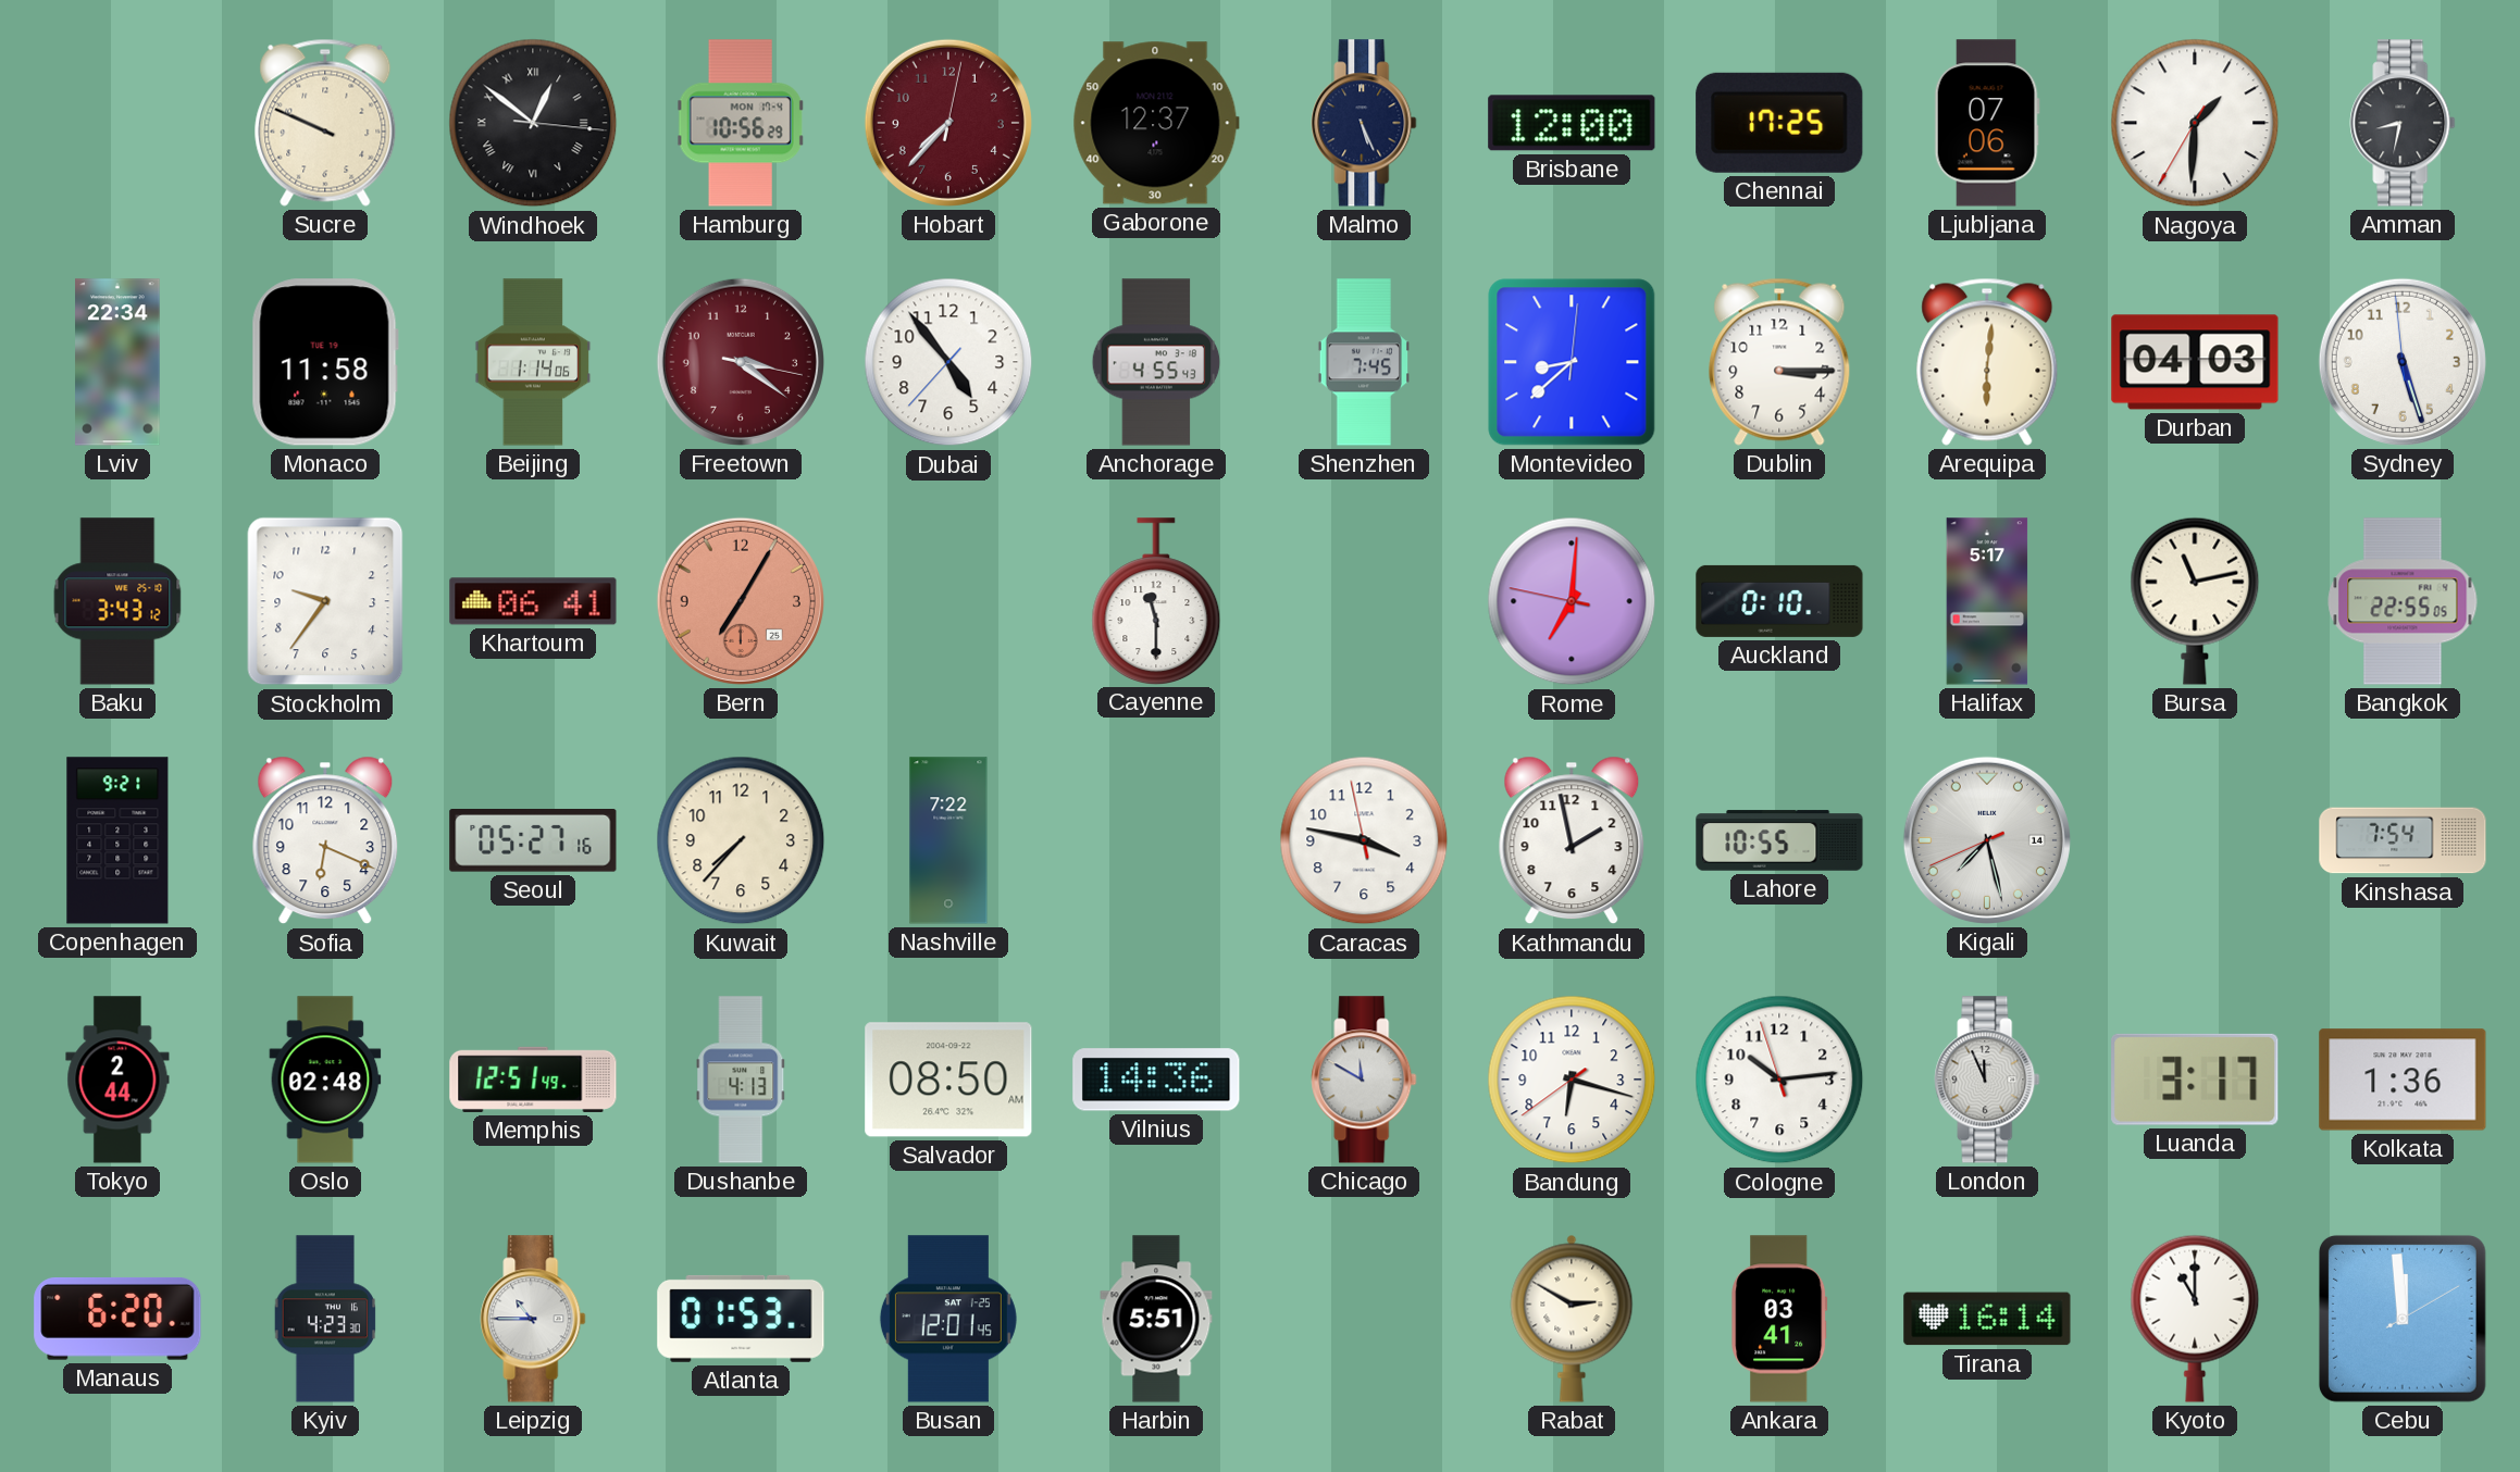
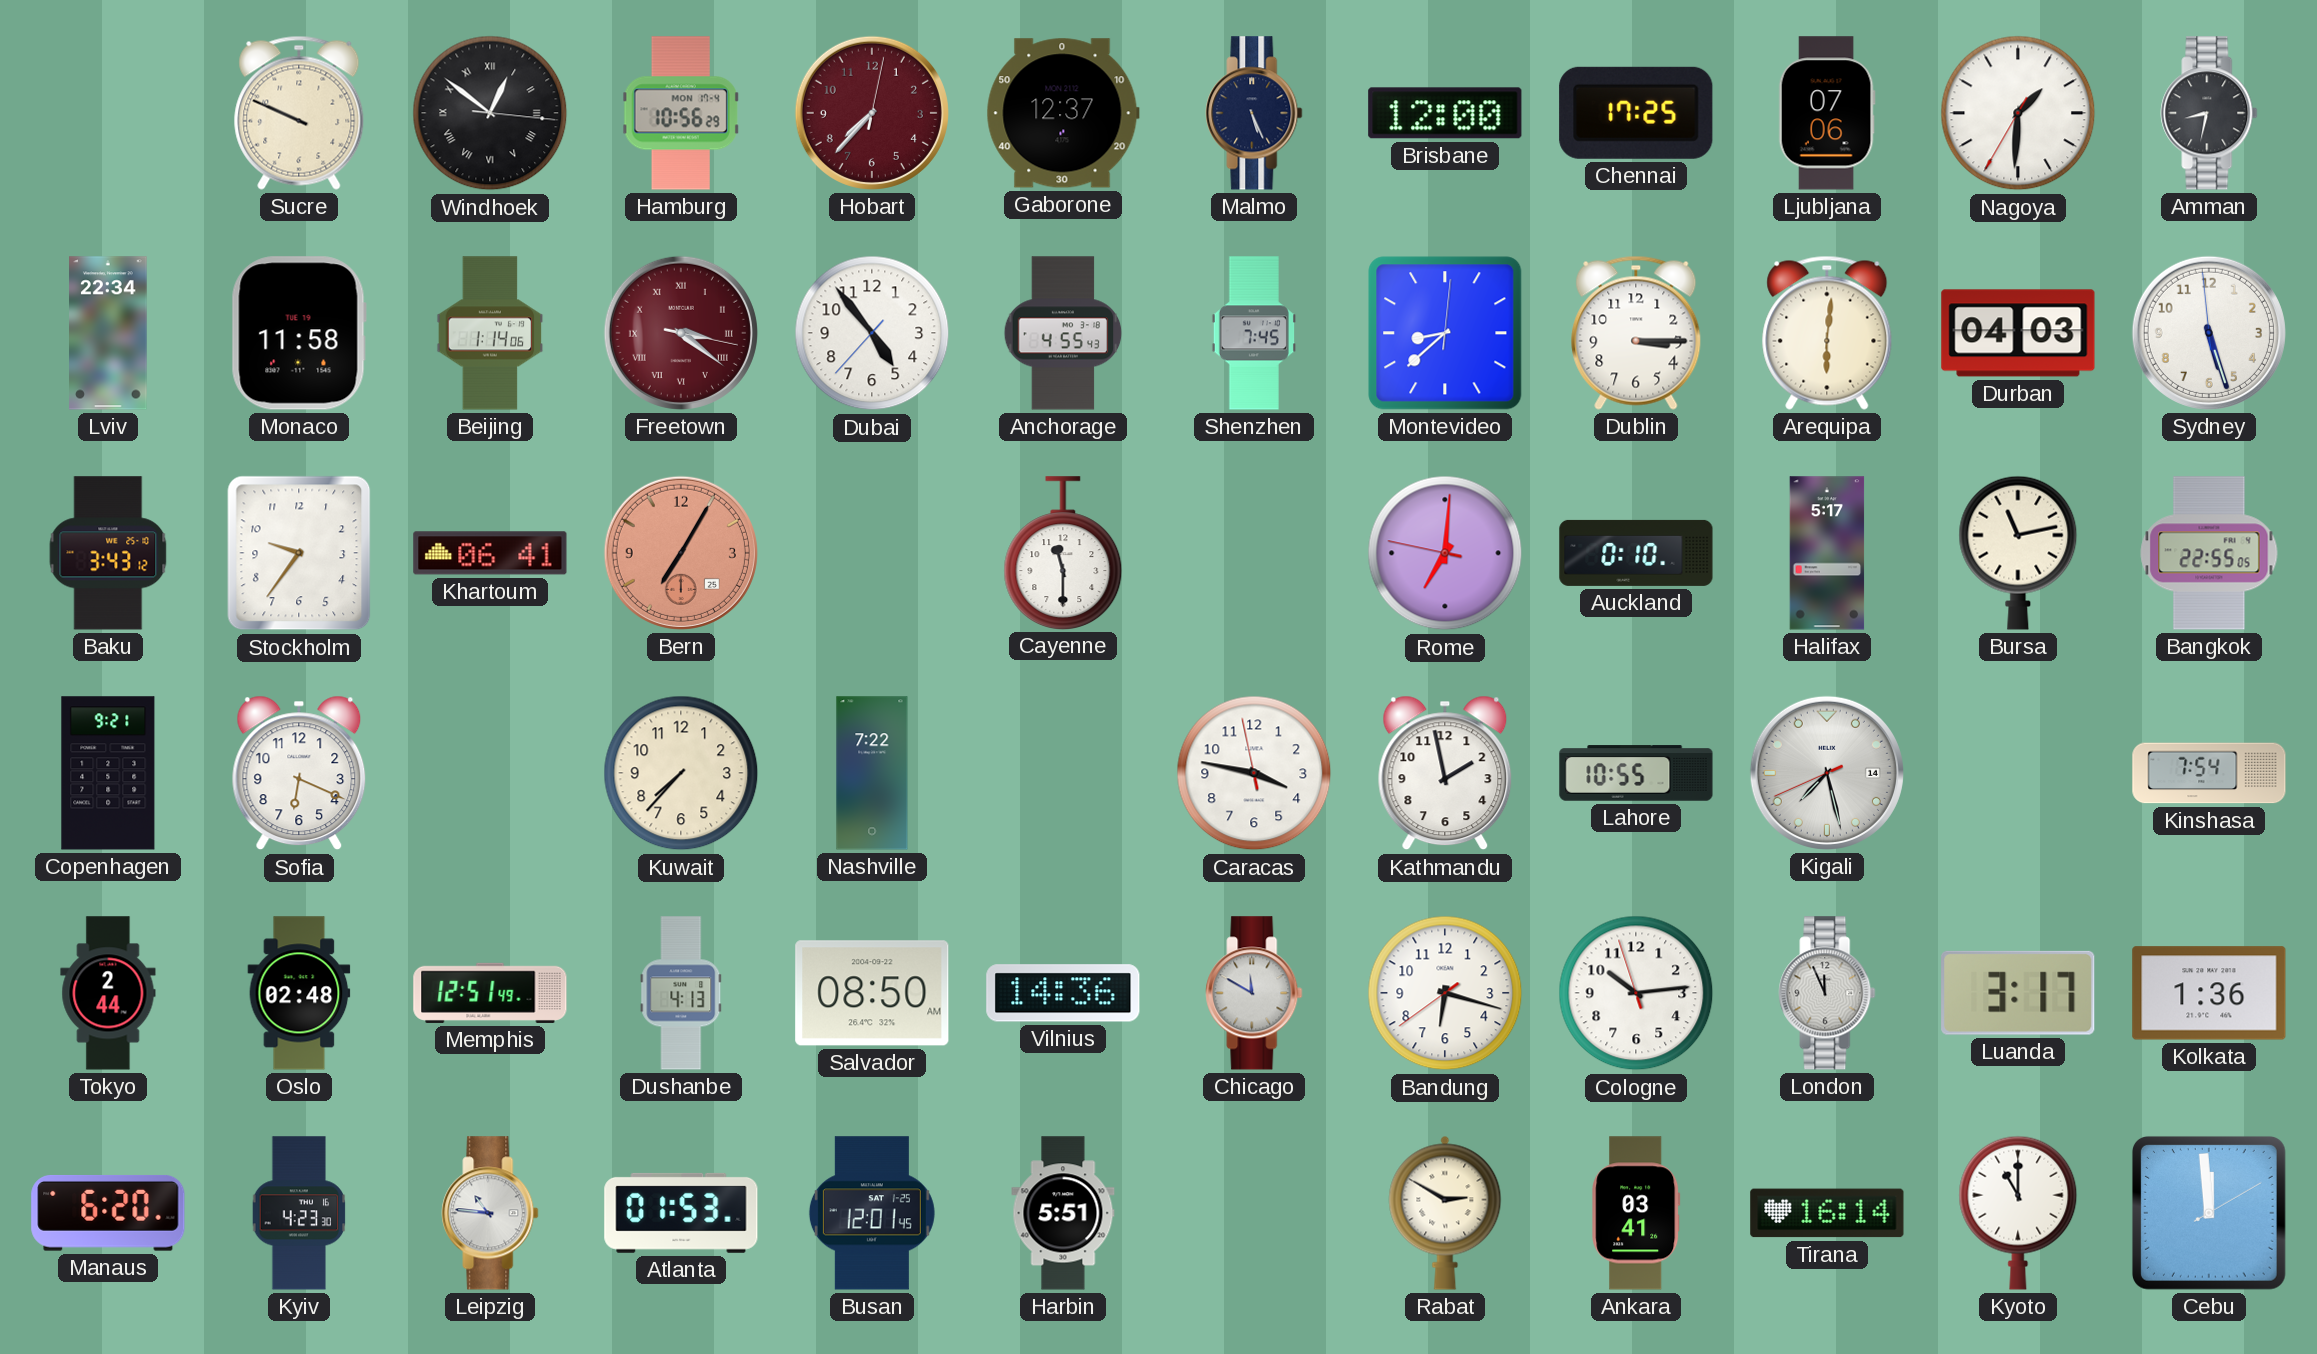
Freetown numerals: Arabic -> Roman (681, 333)
Seoul: 05:27 -> none (533, 841)
Leipzig: 10:45 -> 10:46 (490, 1213)
